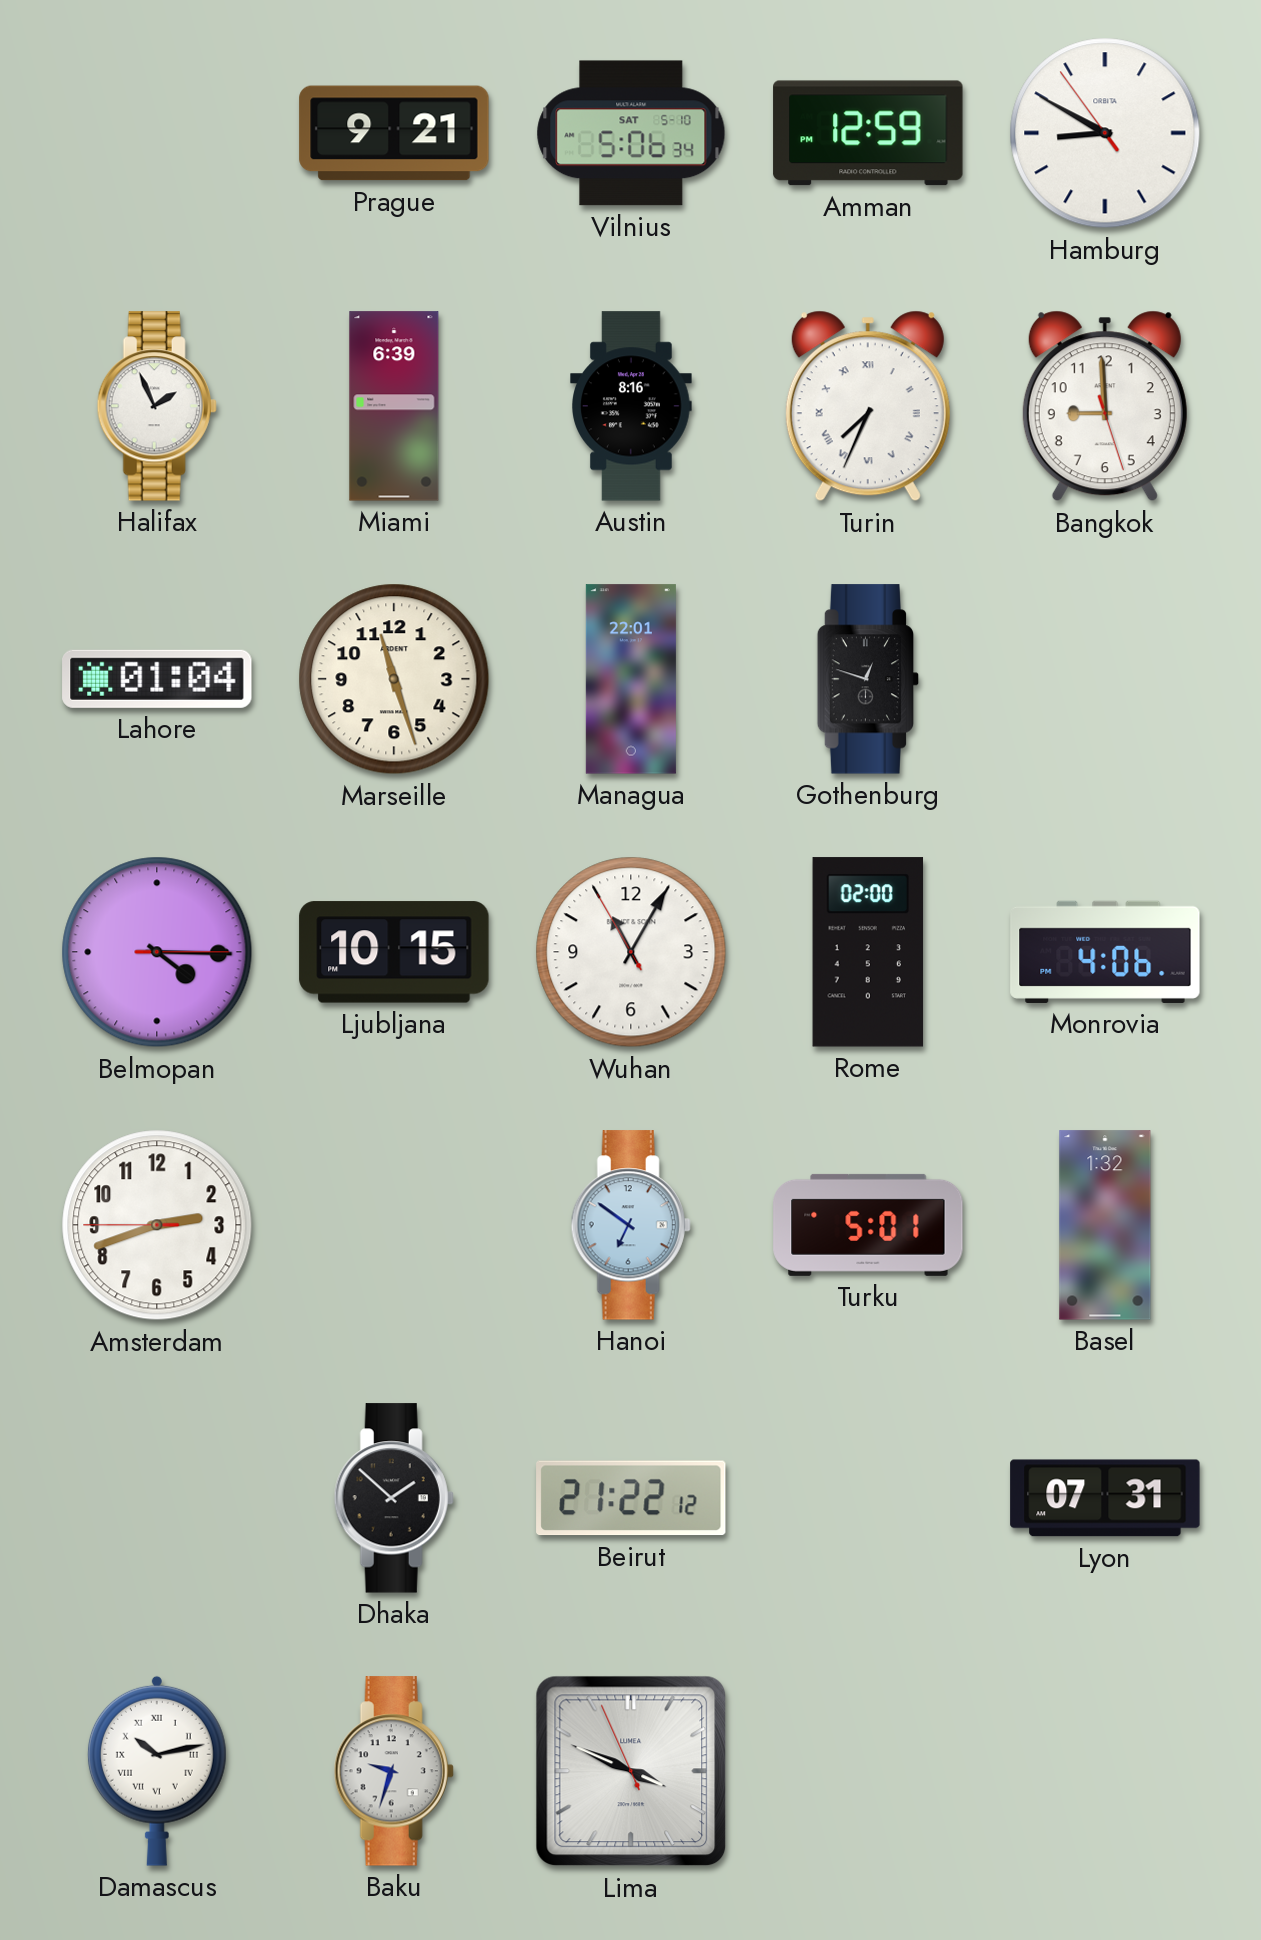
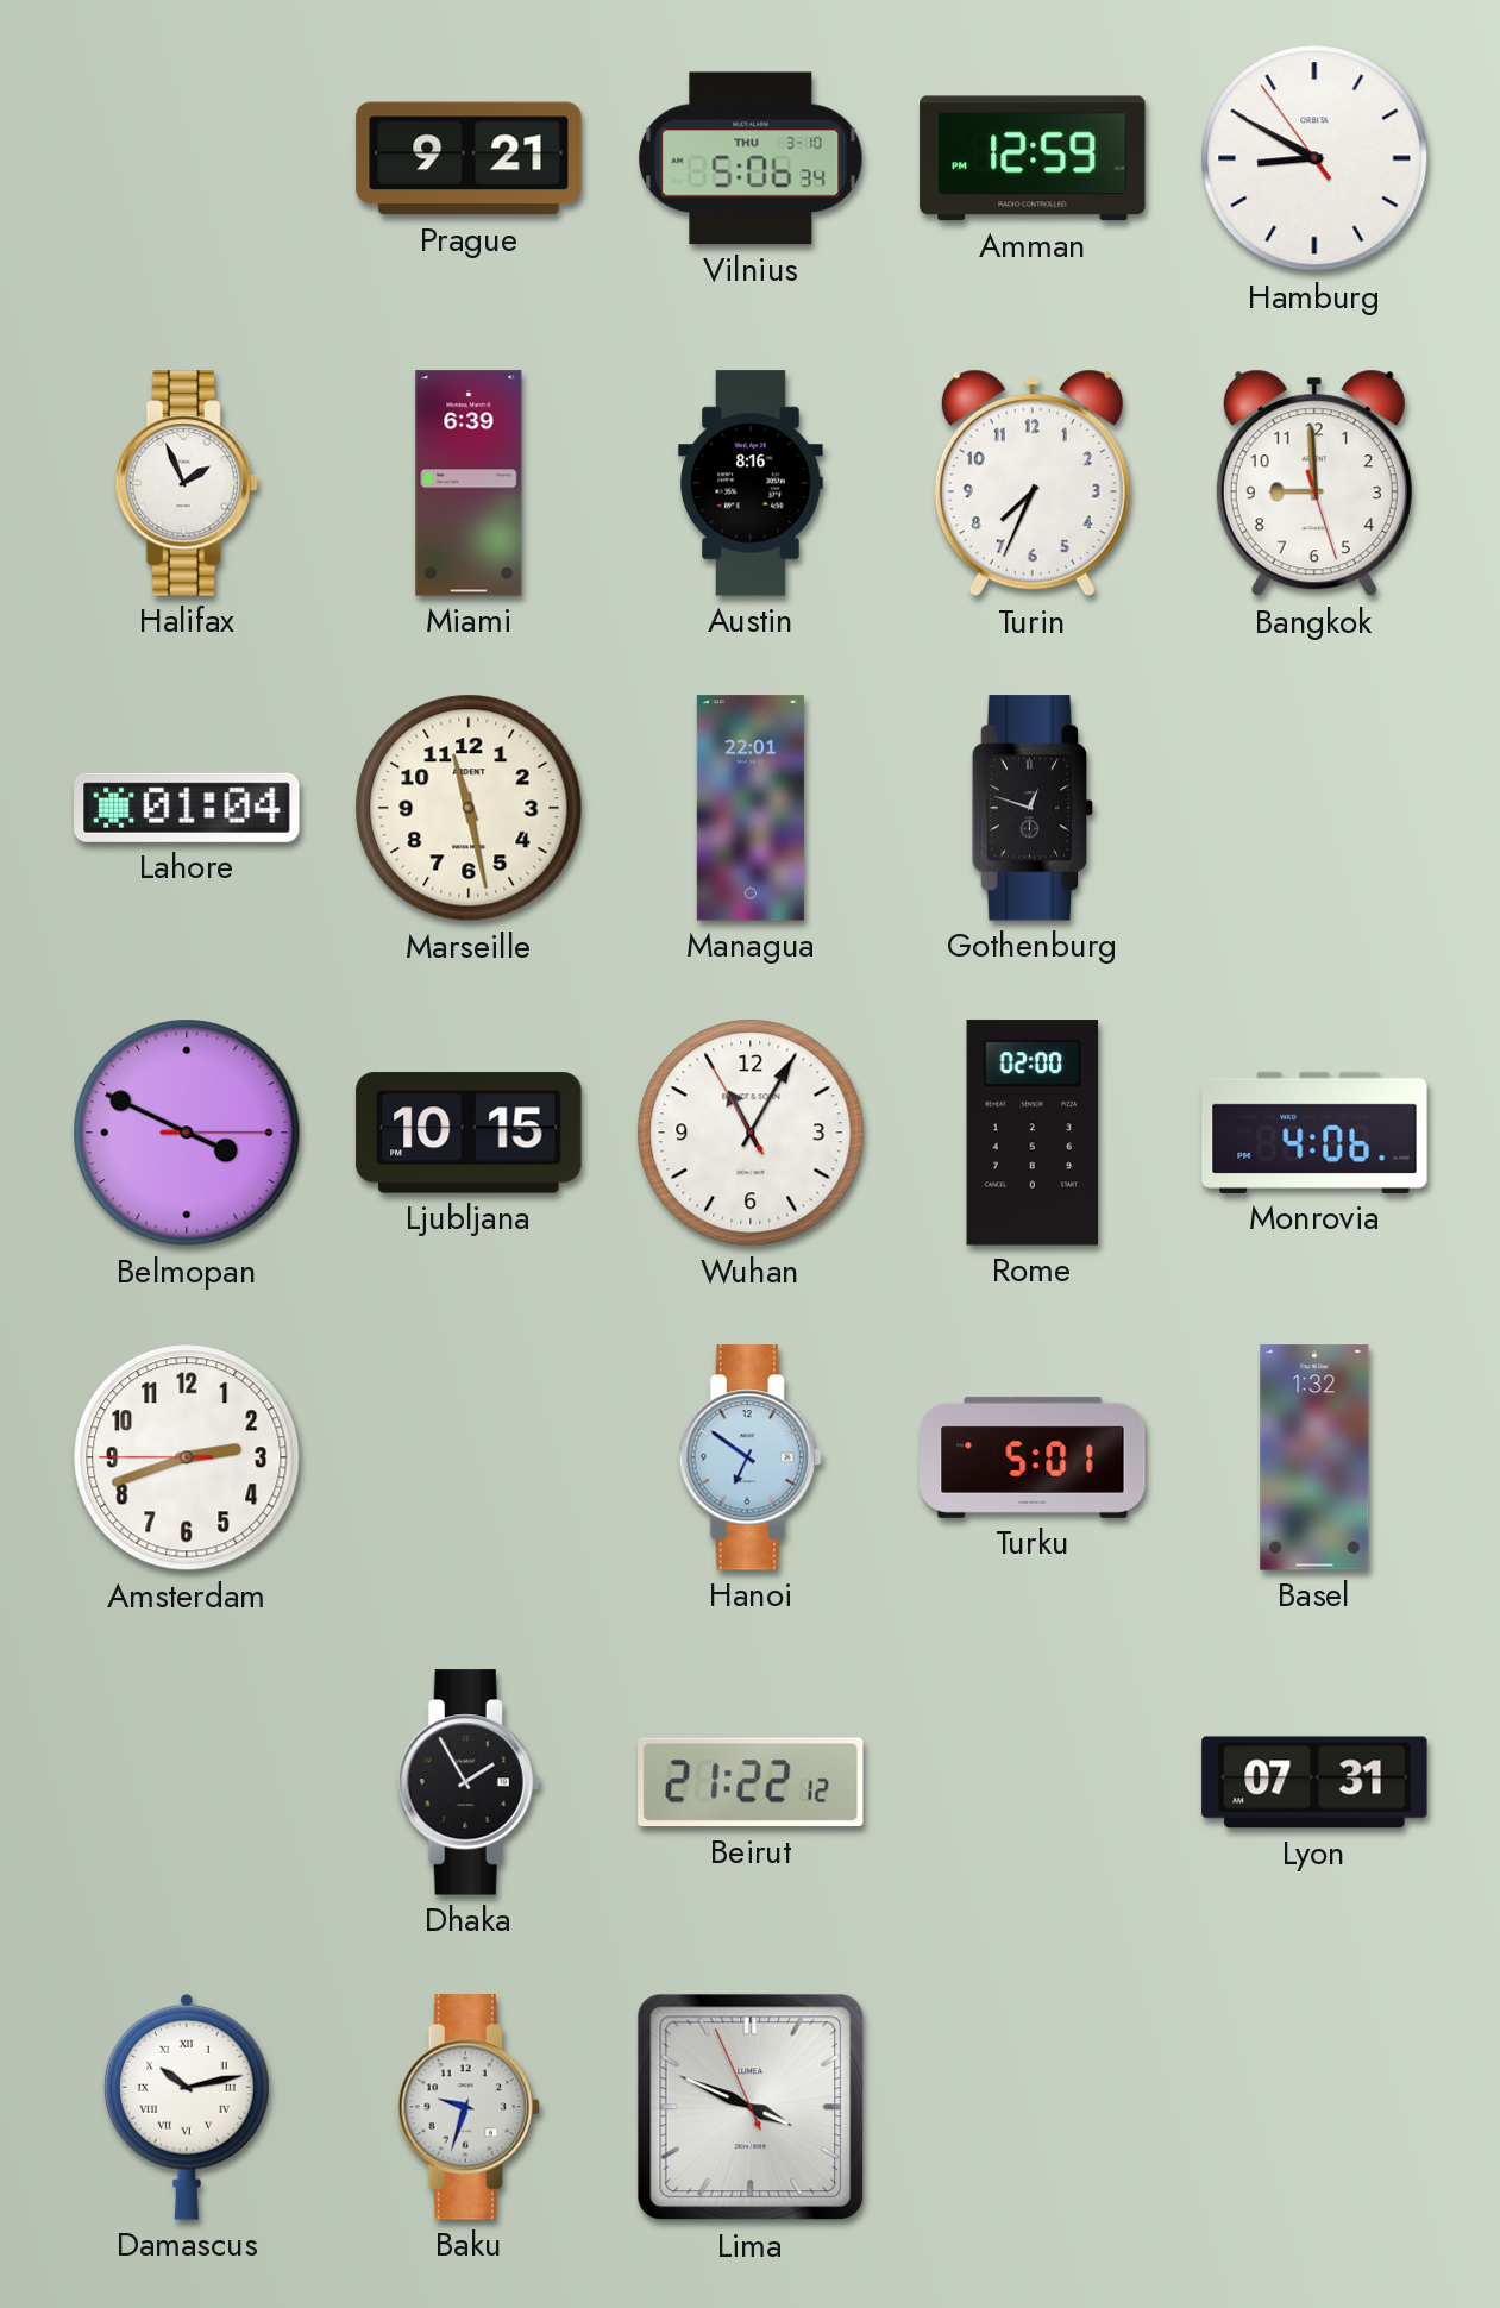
Vilnius date: SAT 5-10 -> THU 3-10 (751, 158)
Turin numerals: Roman -> Arabic (1033, 483)
Marseille: 11:27 -> 11:28 (469, 808)
Belmopan: 4:15 -> 3:49 (187, 1133)
Dhaka: 1:52 -> 1:55 (469, 1782)
